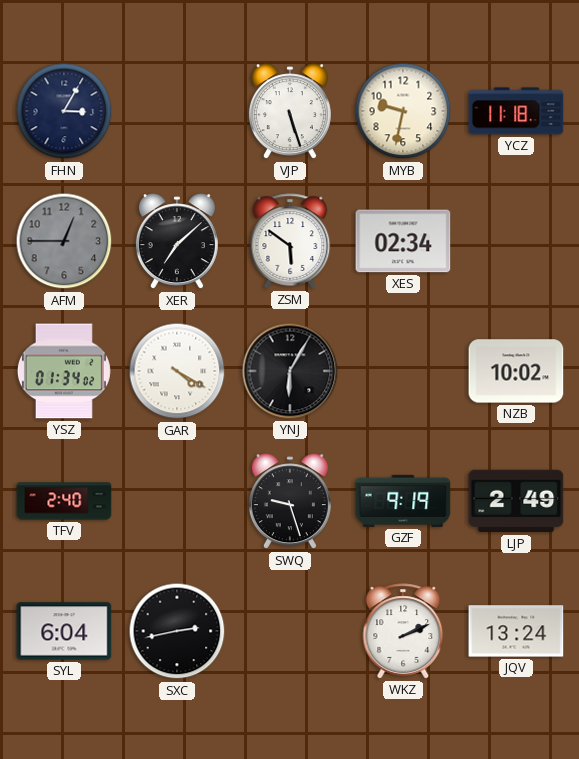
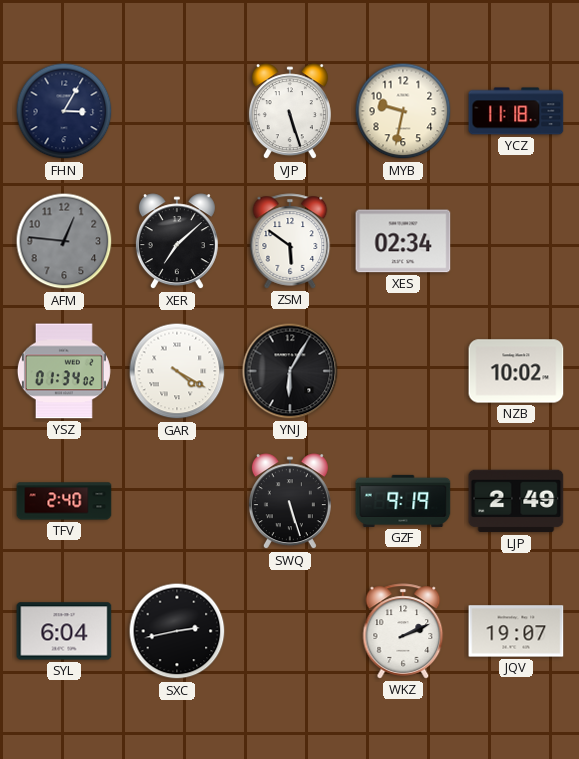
AFM: 12:45 -> 12:46 (64, 241)
SWQ: 9:27 -> 5:27 (290, 502)
JQV: 13:24 -> 19:07 (516, 631)
